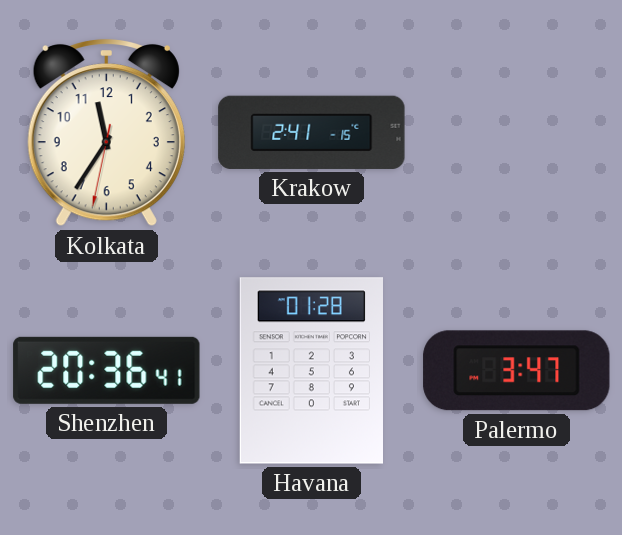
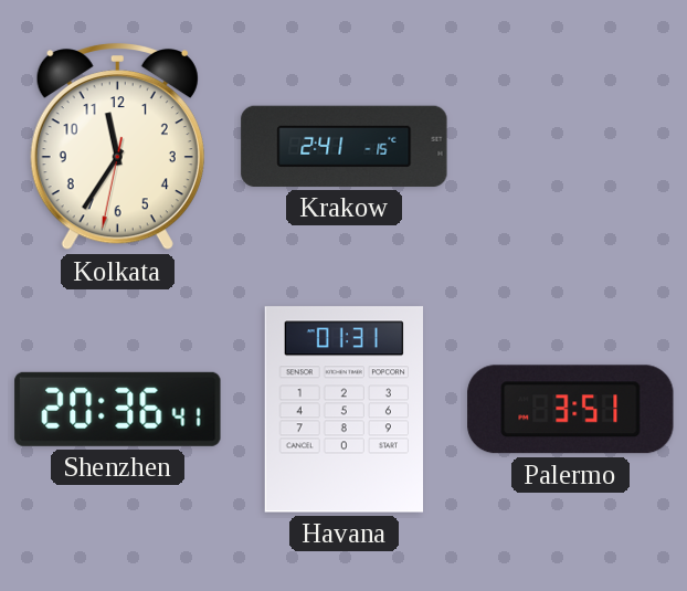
Havana: 01:28 -> 01:31 (343, 410)
Palermo: 3:47 -> 3:51 (571, 410)
